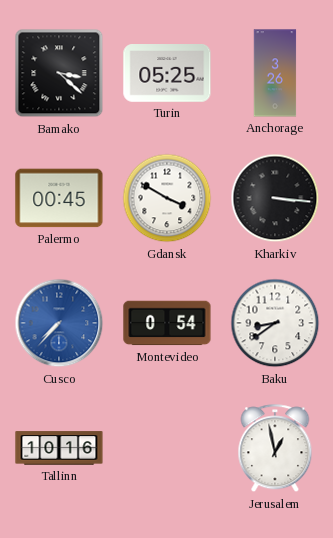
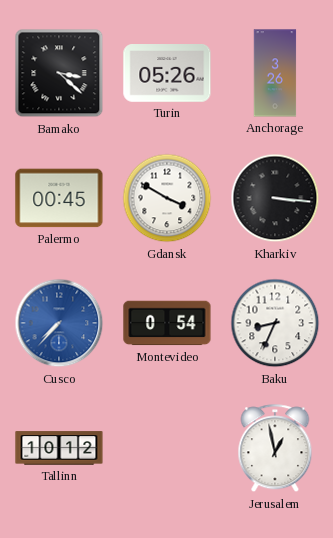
Turin: 05:25 -> 05:26 (167, 74)
Baku: 8:39 -> 8:34 (275, 323)
Tallinn: 10:16 -> 10:12 (59, 448)
